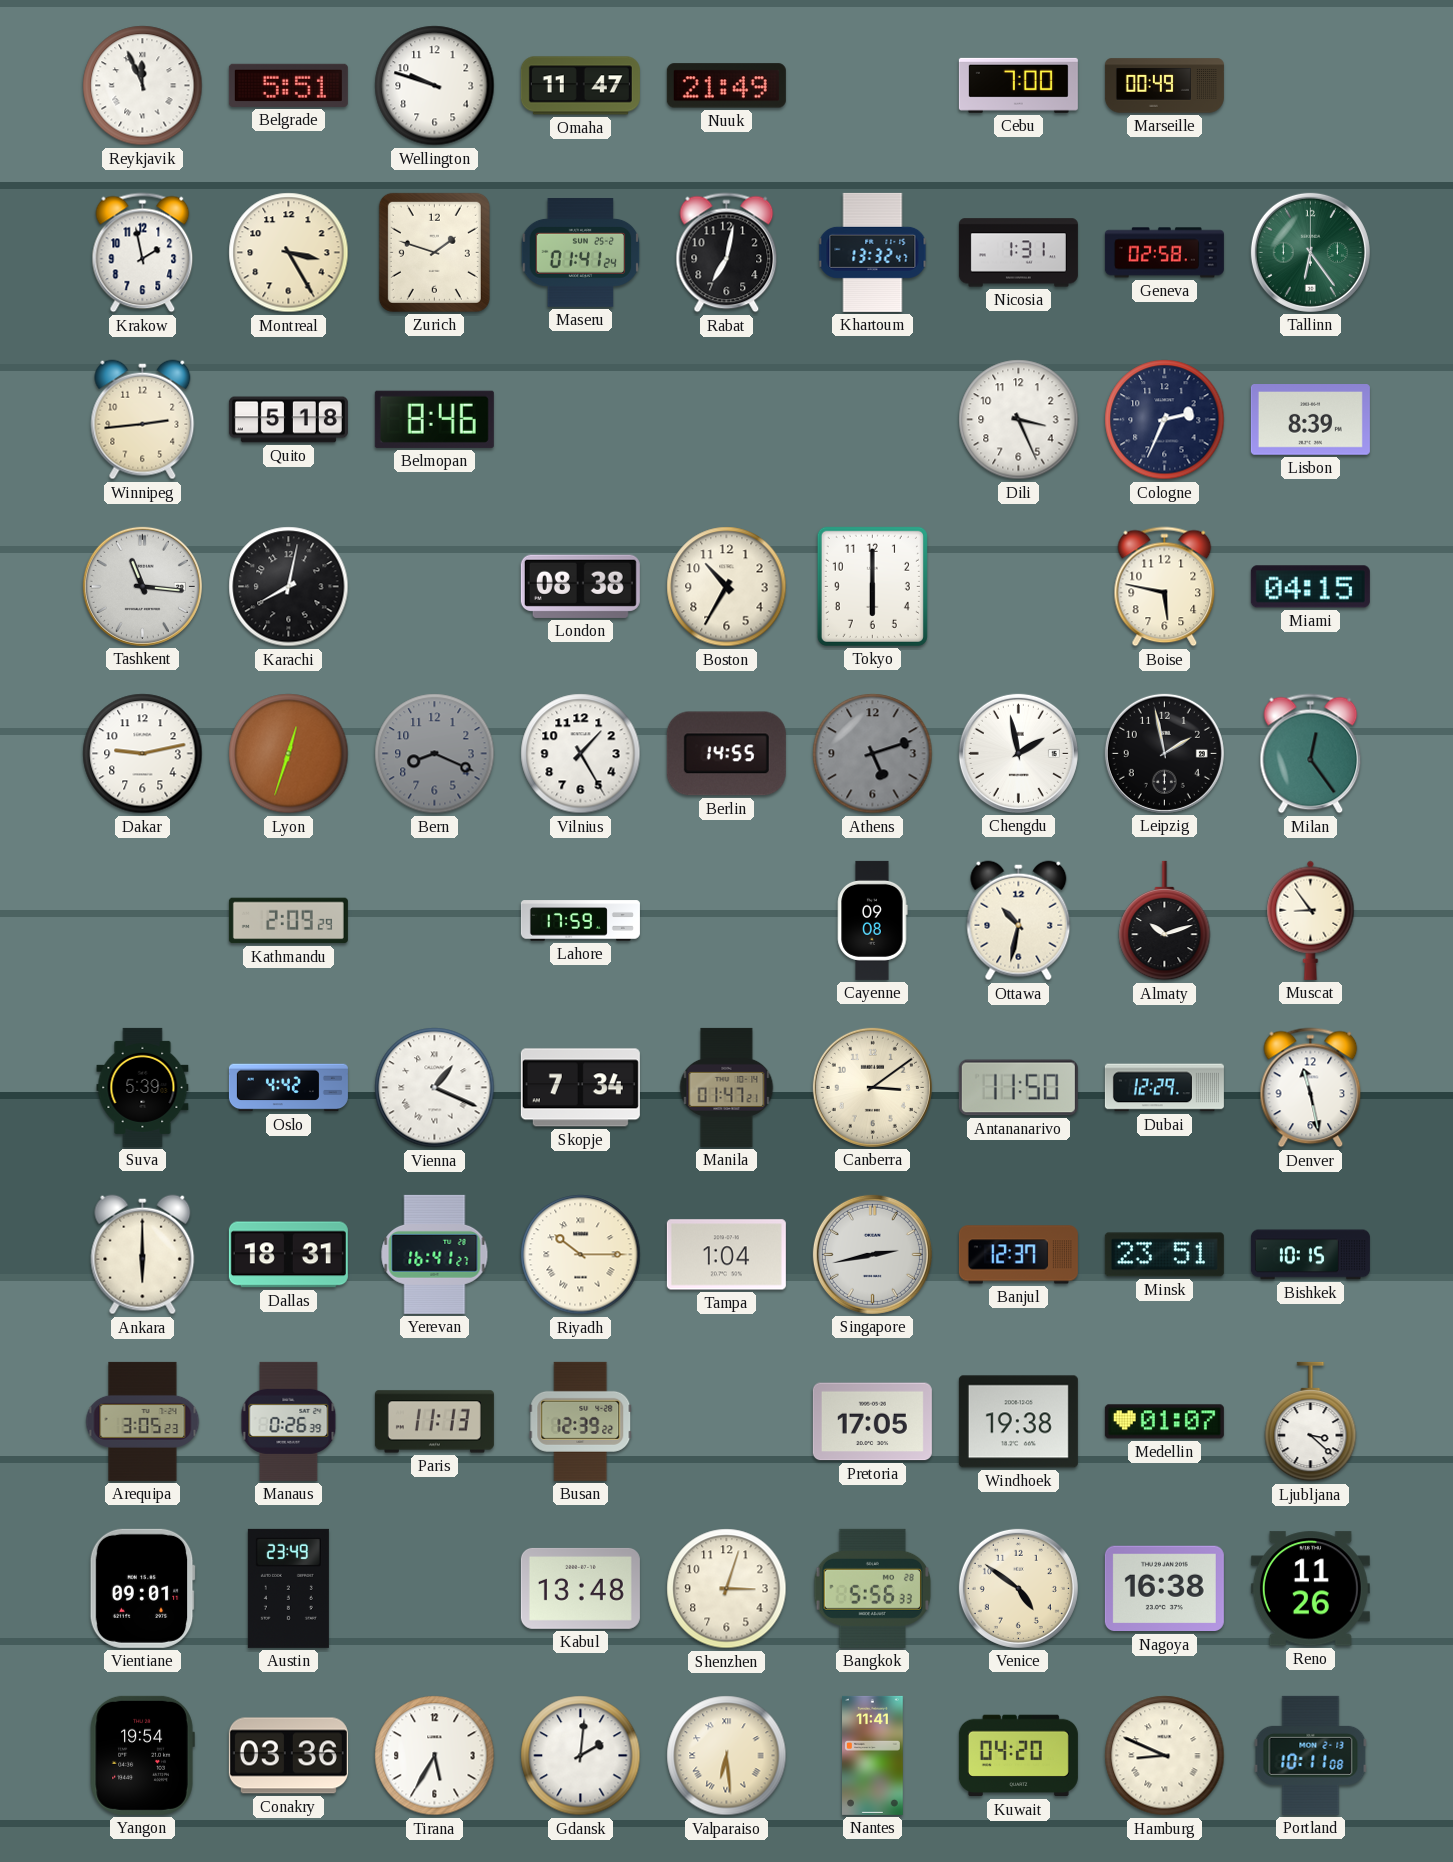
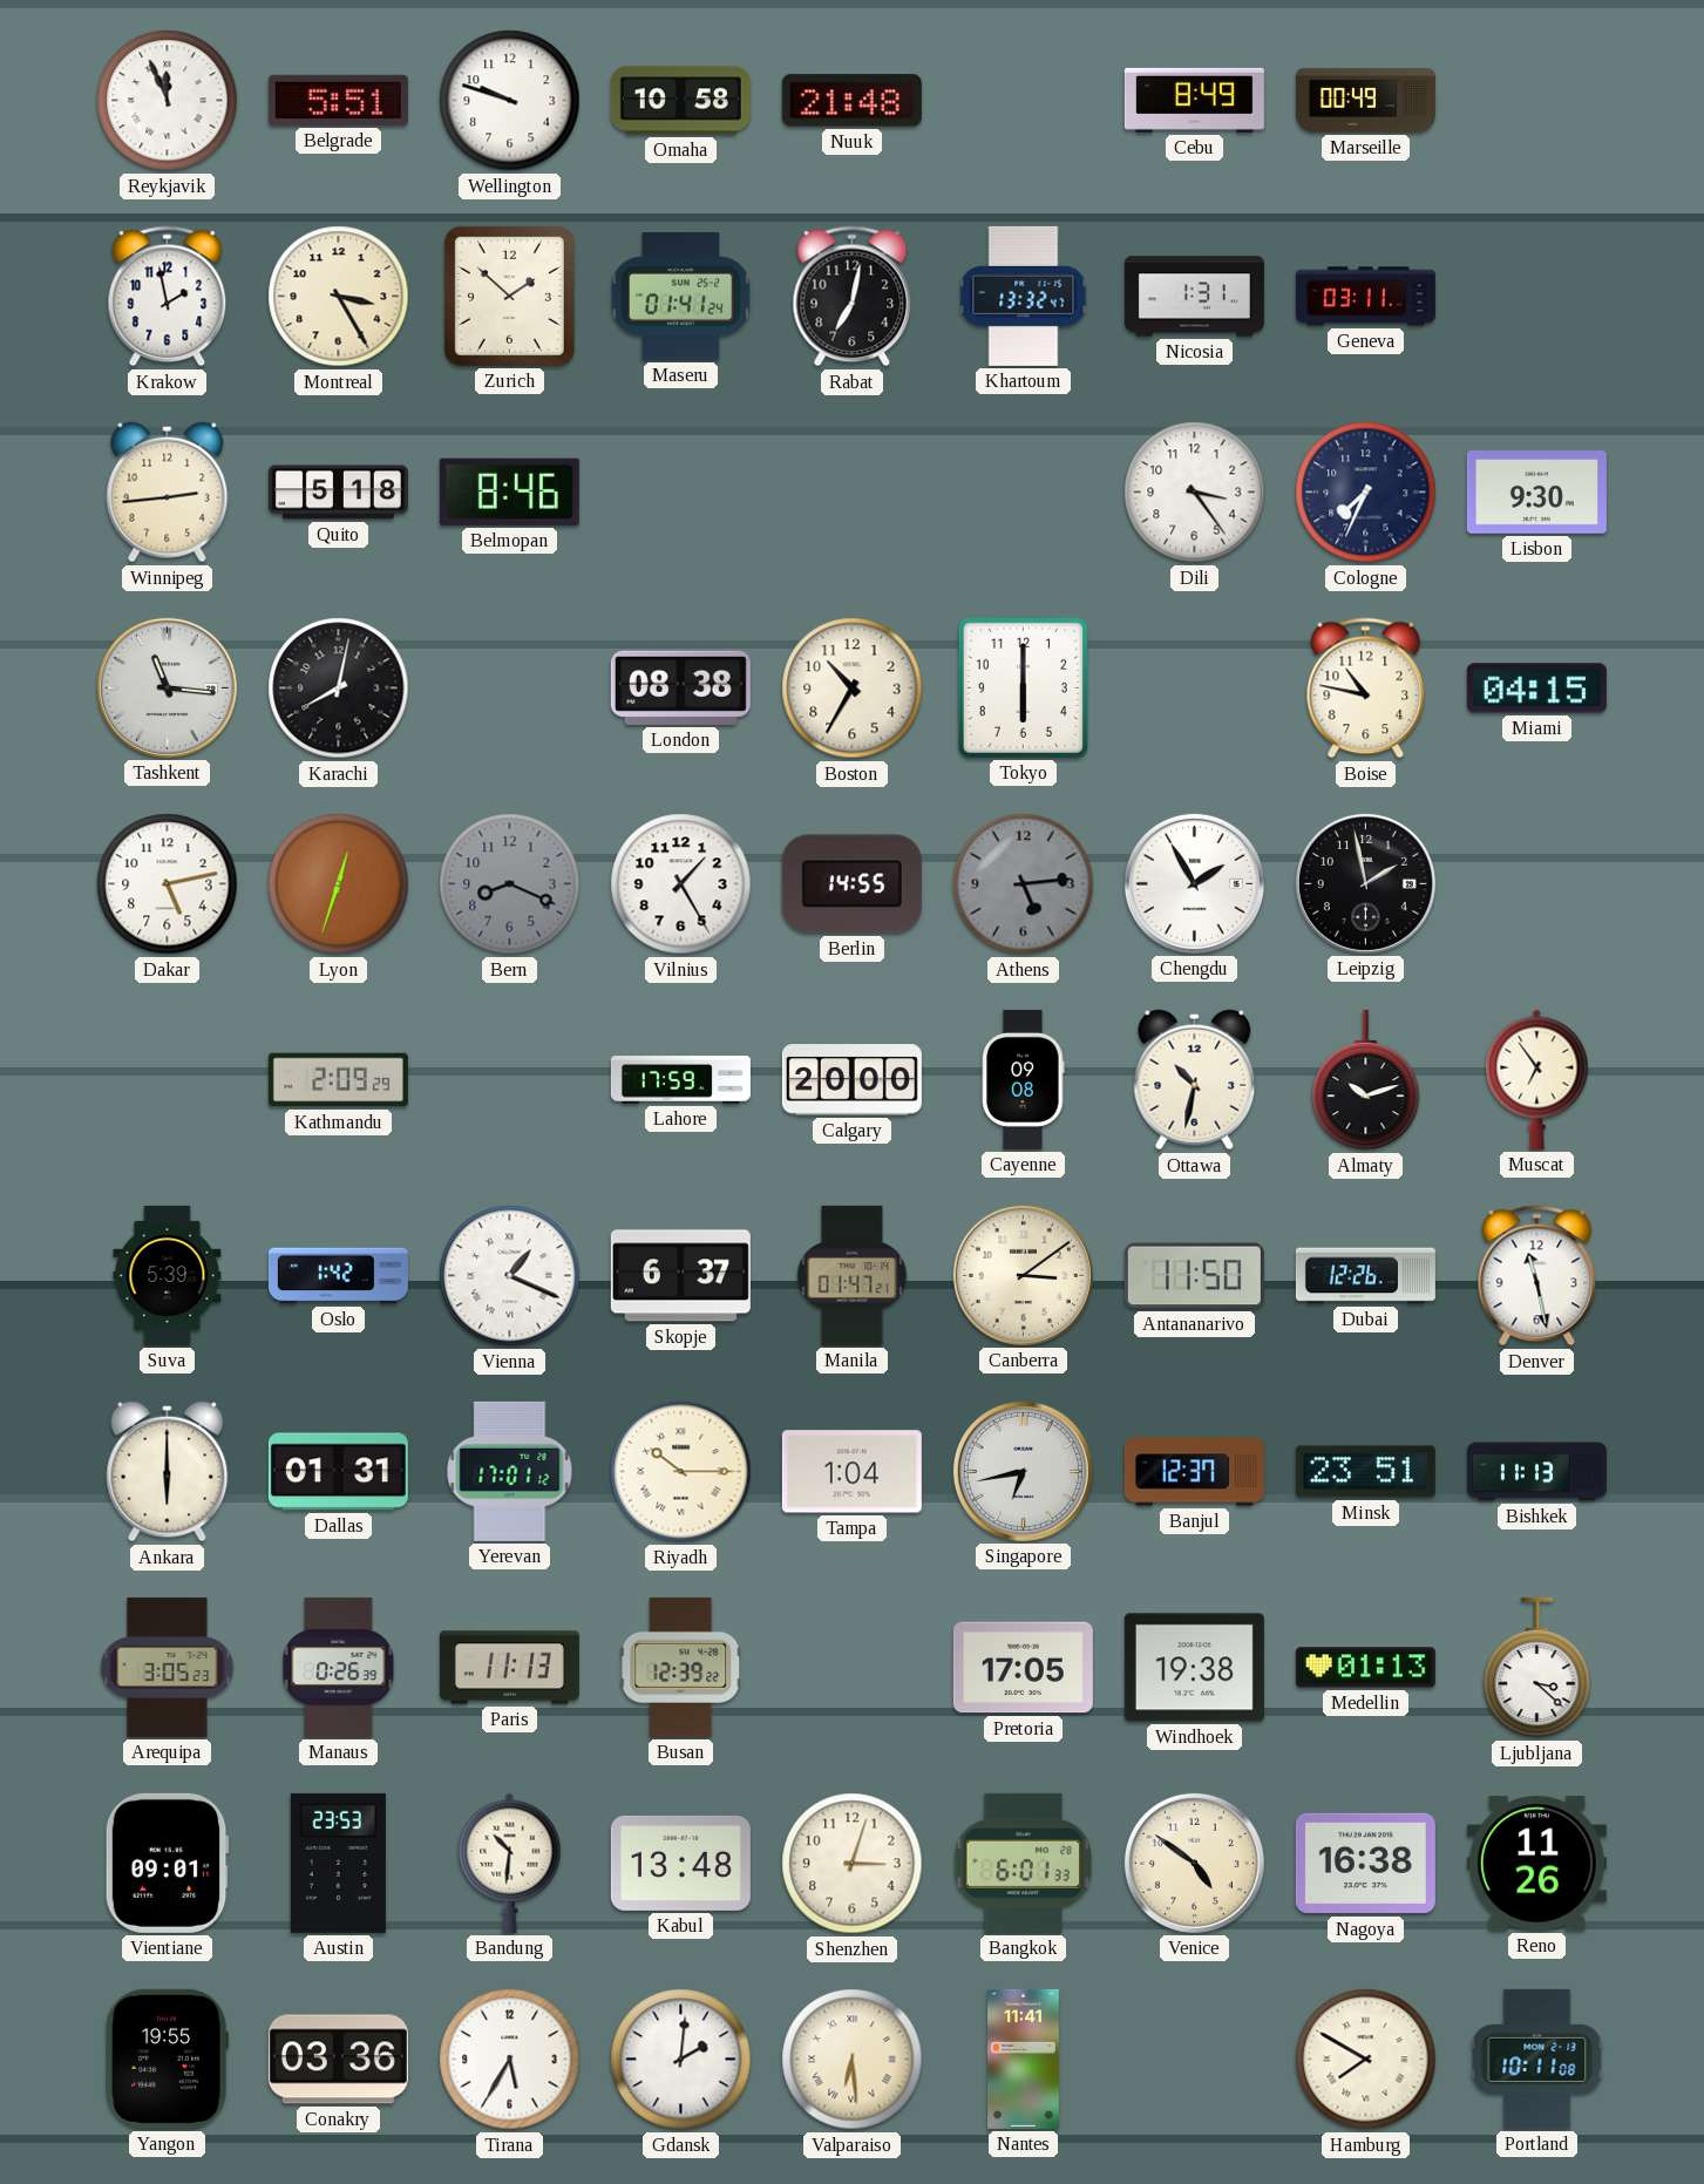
Omaha: 11:47 -> 10:58 (680, 101)
Nuuk: 21:49 -> 21:48 (851, 101)
Cebu: 7:00 -> 8:49 (1194, 100)
Zurich: 1:48 -> 1:52 (509, 296)
Geneva: 02:58 -> 03:11 (1365, 297)
Tallinn: 6:24 -> none (1310, 252)
Dili: 3:26 -> 3:24 (1195, 493)
Cologne: 2:34 -> 7:34 (1366, 493)
Lisbon: 8:39 -> 9:30 (1536, 493)
Boise: 5:47 -> 10:47 (1366, 689)
Dakar: 9:13 -> 5:13 (168, 884)
Athens: 5:12 -> 5:14 (1024, 884)
Chengdu: 1:58 -> 1:55 (1194, 883)
Milan: 12:24 -> none (1311, 754)
Calgary: none -> 20:00 (851, 1080)
Muscat: 8:54 -> 6:54 (1537, 1079)
Oslo: 4:42 -> 1:42 (338, 1276)
Skopje: 7:34 -> 6:37 (680, 1276)
Dubai: 12:29 -> 12:26 (1365, 1276)
Dallas: 18:31 -> 01:31 (338, 1472)
Yerevan: 16:41 -> 17:01 (510, 1471)
Singapore: 2:43 -> 6:43 (1023, 1471)
Bishkek: 10:15 -> 11:13 (1536, 1472)
Medellin: 01:07 -> 01:13 (1365, 1668)
Austin: 23:49 -> 23:53 (338, 1863)
Bandung: none -> 10:31 (510, 1863)
Bangkok: 5:56 -> 6:01 (1023, 1863)
Yangon: 19:54 -> 19:55 (167, 2058)
Kuwait: 04:20 -> none (1018, 1756)
Hamburg: 8:49 -> 7:50 (1366, 2060)
